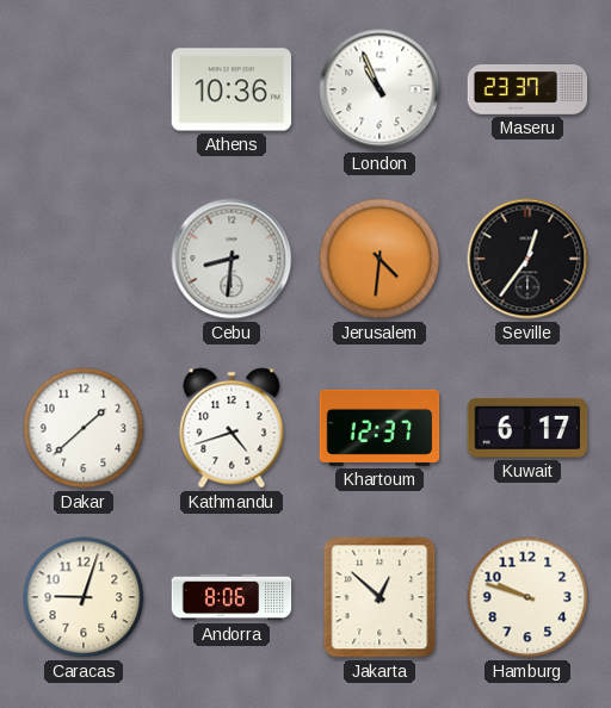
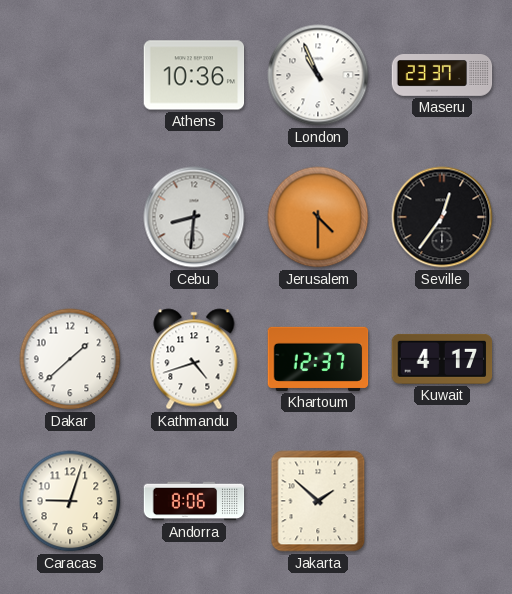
Jerusalem: 4:31 -> 4:30 (318, 217)
Kuwait: 6:17 -> 4:17 (442, 359)
Jakarta: 12:52 -> 1:52 (318, 501)
Hamburg: 9:48 -> none (527, 597)
